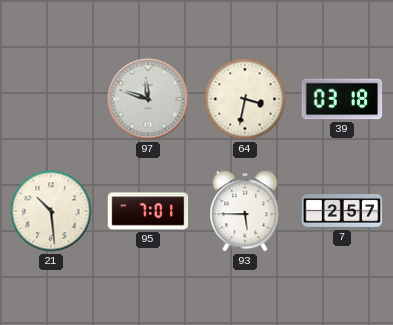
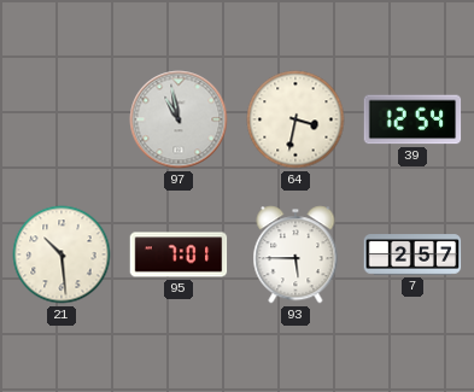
97: 11:48 -> 10:58 (179, 119)
39: 03:18 -> 12:54 (412, 119)
